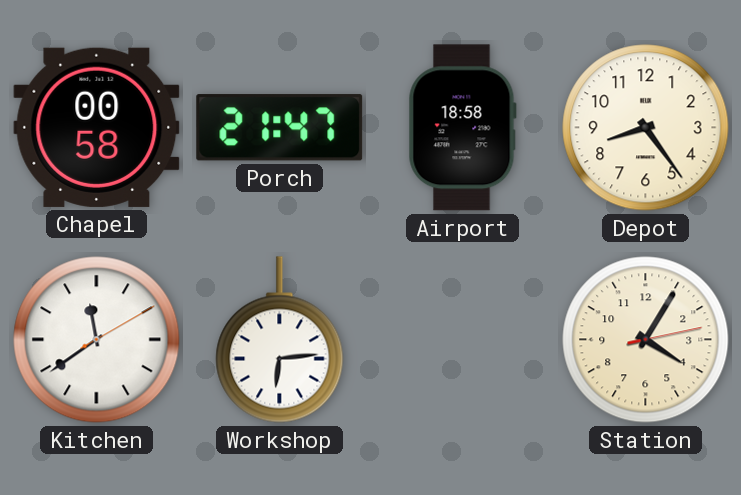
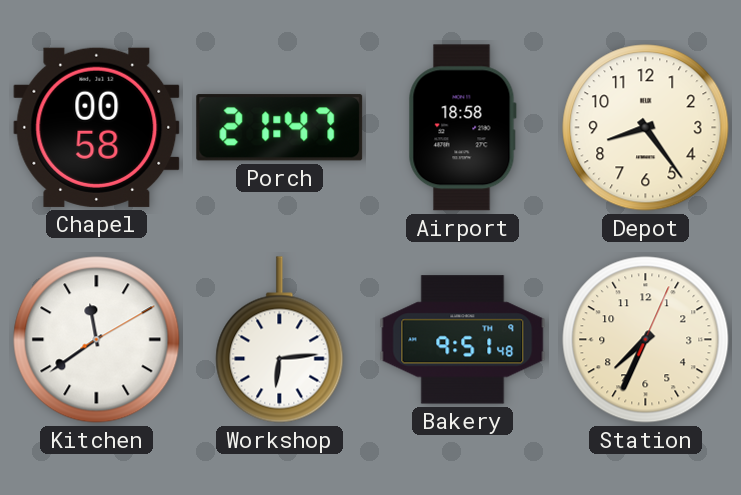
Bakery: none -> 9:51 (463, 340)
Station: 4:05 -> 7:34 (646, 340)
